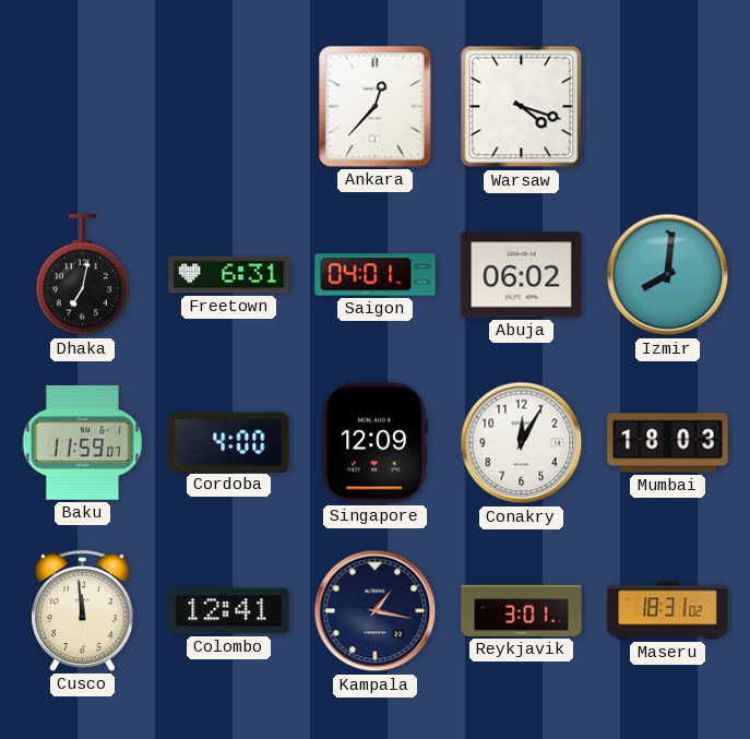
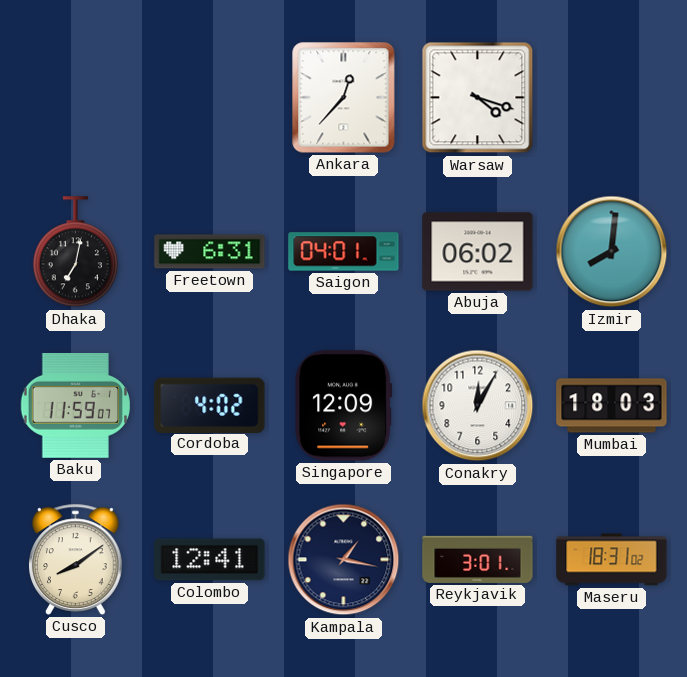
Cordoba: 4:00 -> 4:02 (210, 405)
Cusco: 11:59 -> 8:09 (76, 559)
